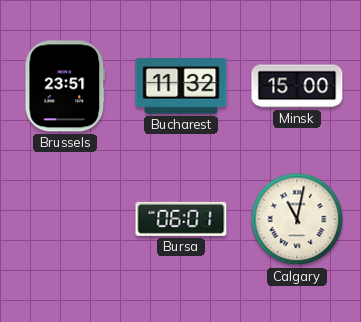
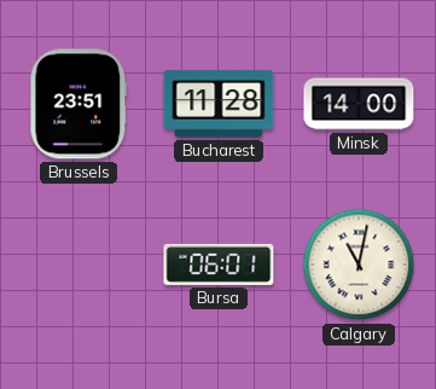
Bucharest: 11:32 -> 11:28 (219, 104)
Minsk: 15:00 -> 14:00 (359, 104)
